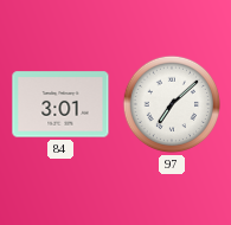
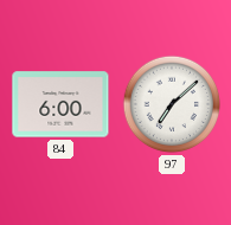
84: 3:01 -> 6:00 (60, 104)
